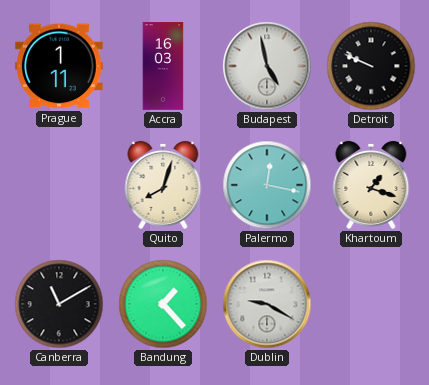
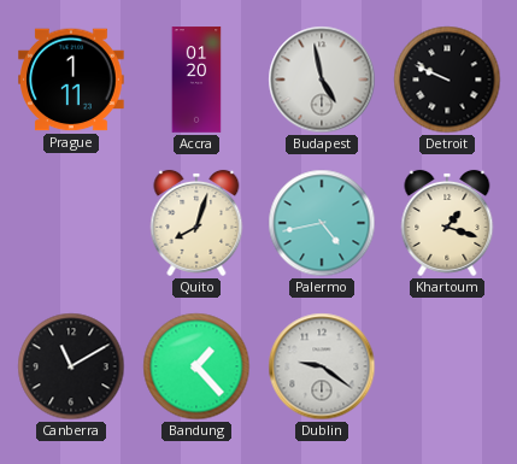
Accra: 16:03 -> 01:20 (196, 80)
Palermo: 12:17 -> 4:43 (322, 223)
Dublin: 9:20 -> 9:21 (322, 366)
